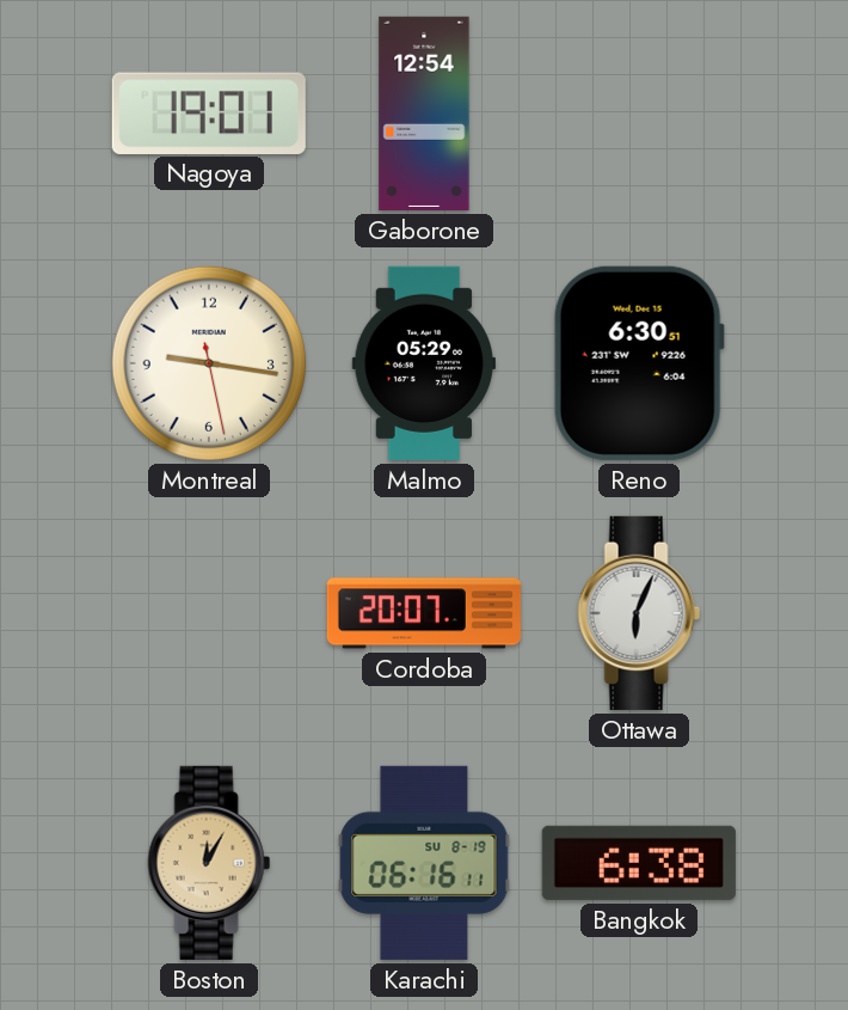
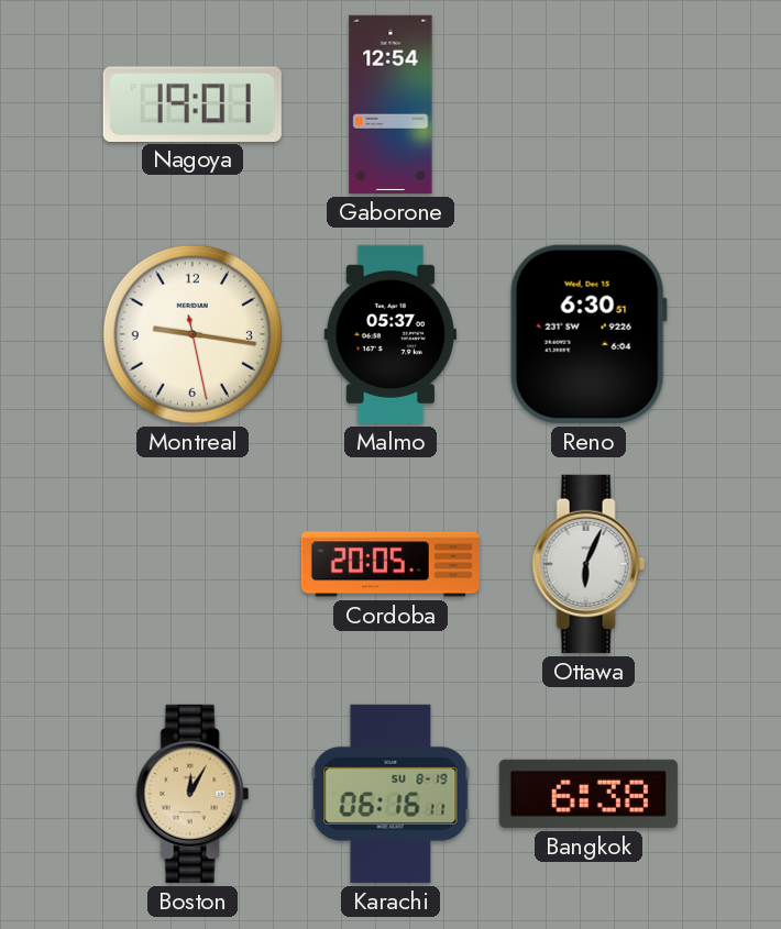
Malmo: 05:29 -> 05:37 (391, 334)
Cordoba: 20:07 -> 20:05 (391, 564)
